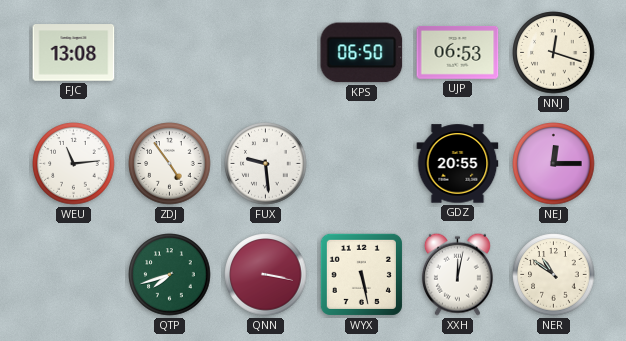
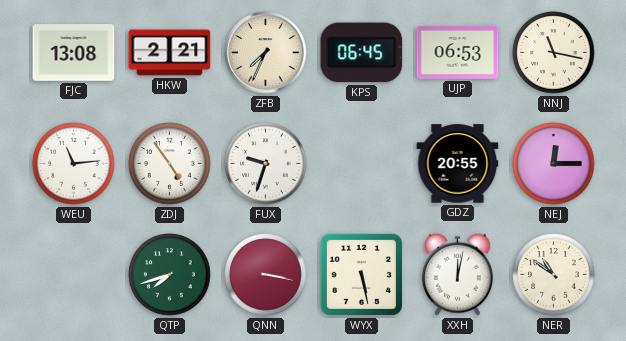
HKW: none -> 2:21 (170, 53)
ZFB: none -> 7:34 (266, 53)
KPS: 06:50 -> 06:45 (362, 53)
NNJ: 12:18 -> 11:17 (554, 53)
FUX: 9:29 -> 9:33 (266, 164)
